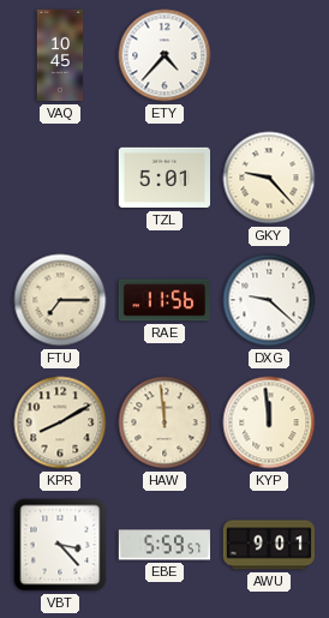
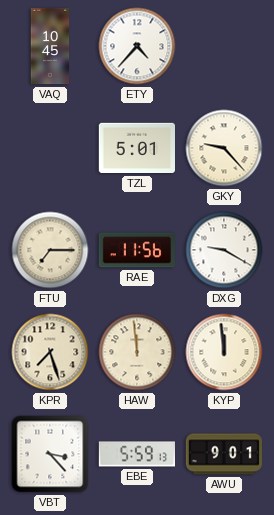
DXG: 9:22 -> 9:20 (224, 250)
KPR: 8:10 -> 7:27 (50, 352)
EBE: 5:59:57 -> 5:59:13 (136, 454)
